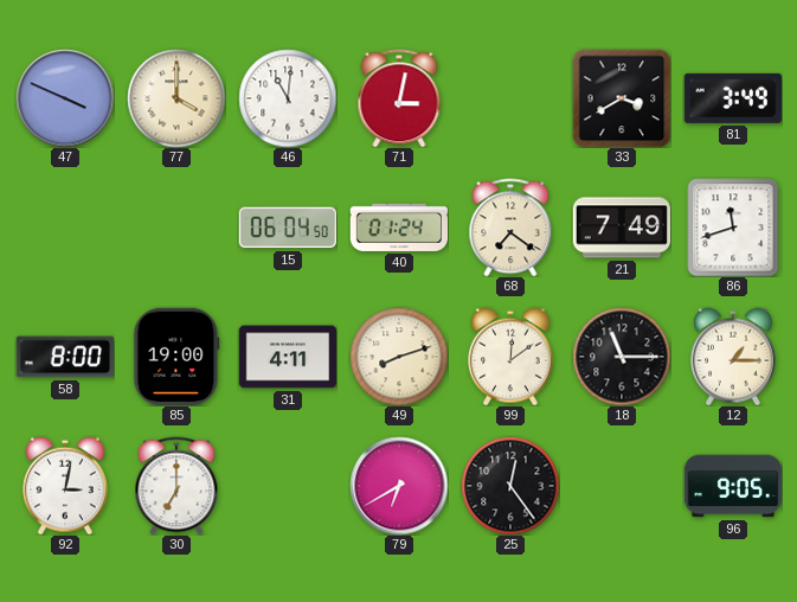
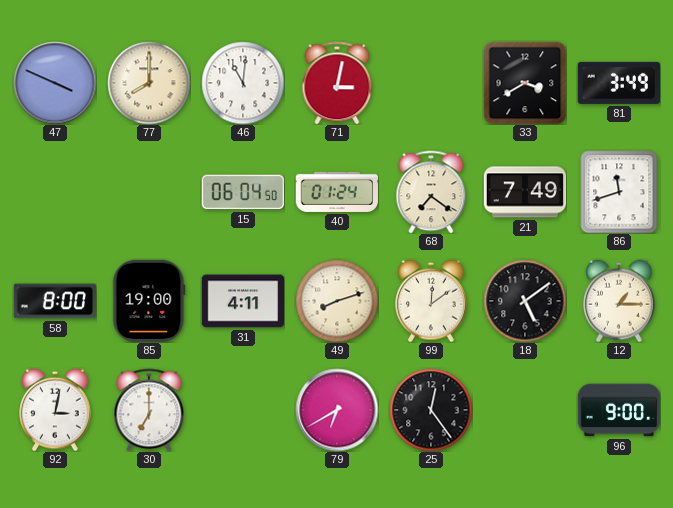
77: 4:00 -> 8:00 (149, 83)
18: 11:15 -> 5:09 (525, 301)
96: 9:05 -> 9:00 (619, 410)
